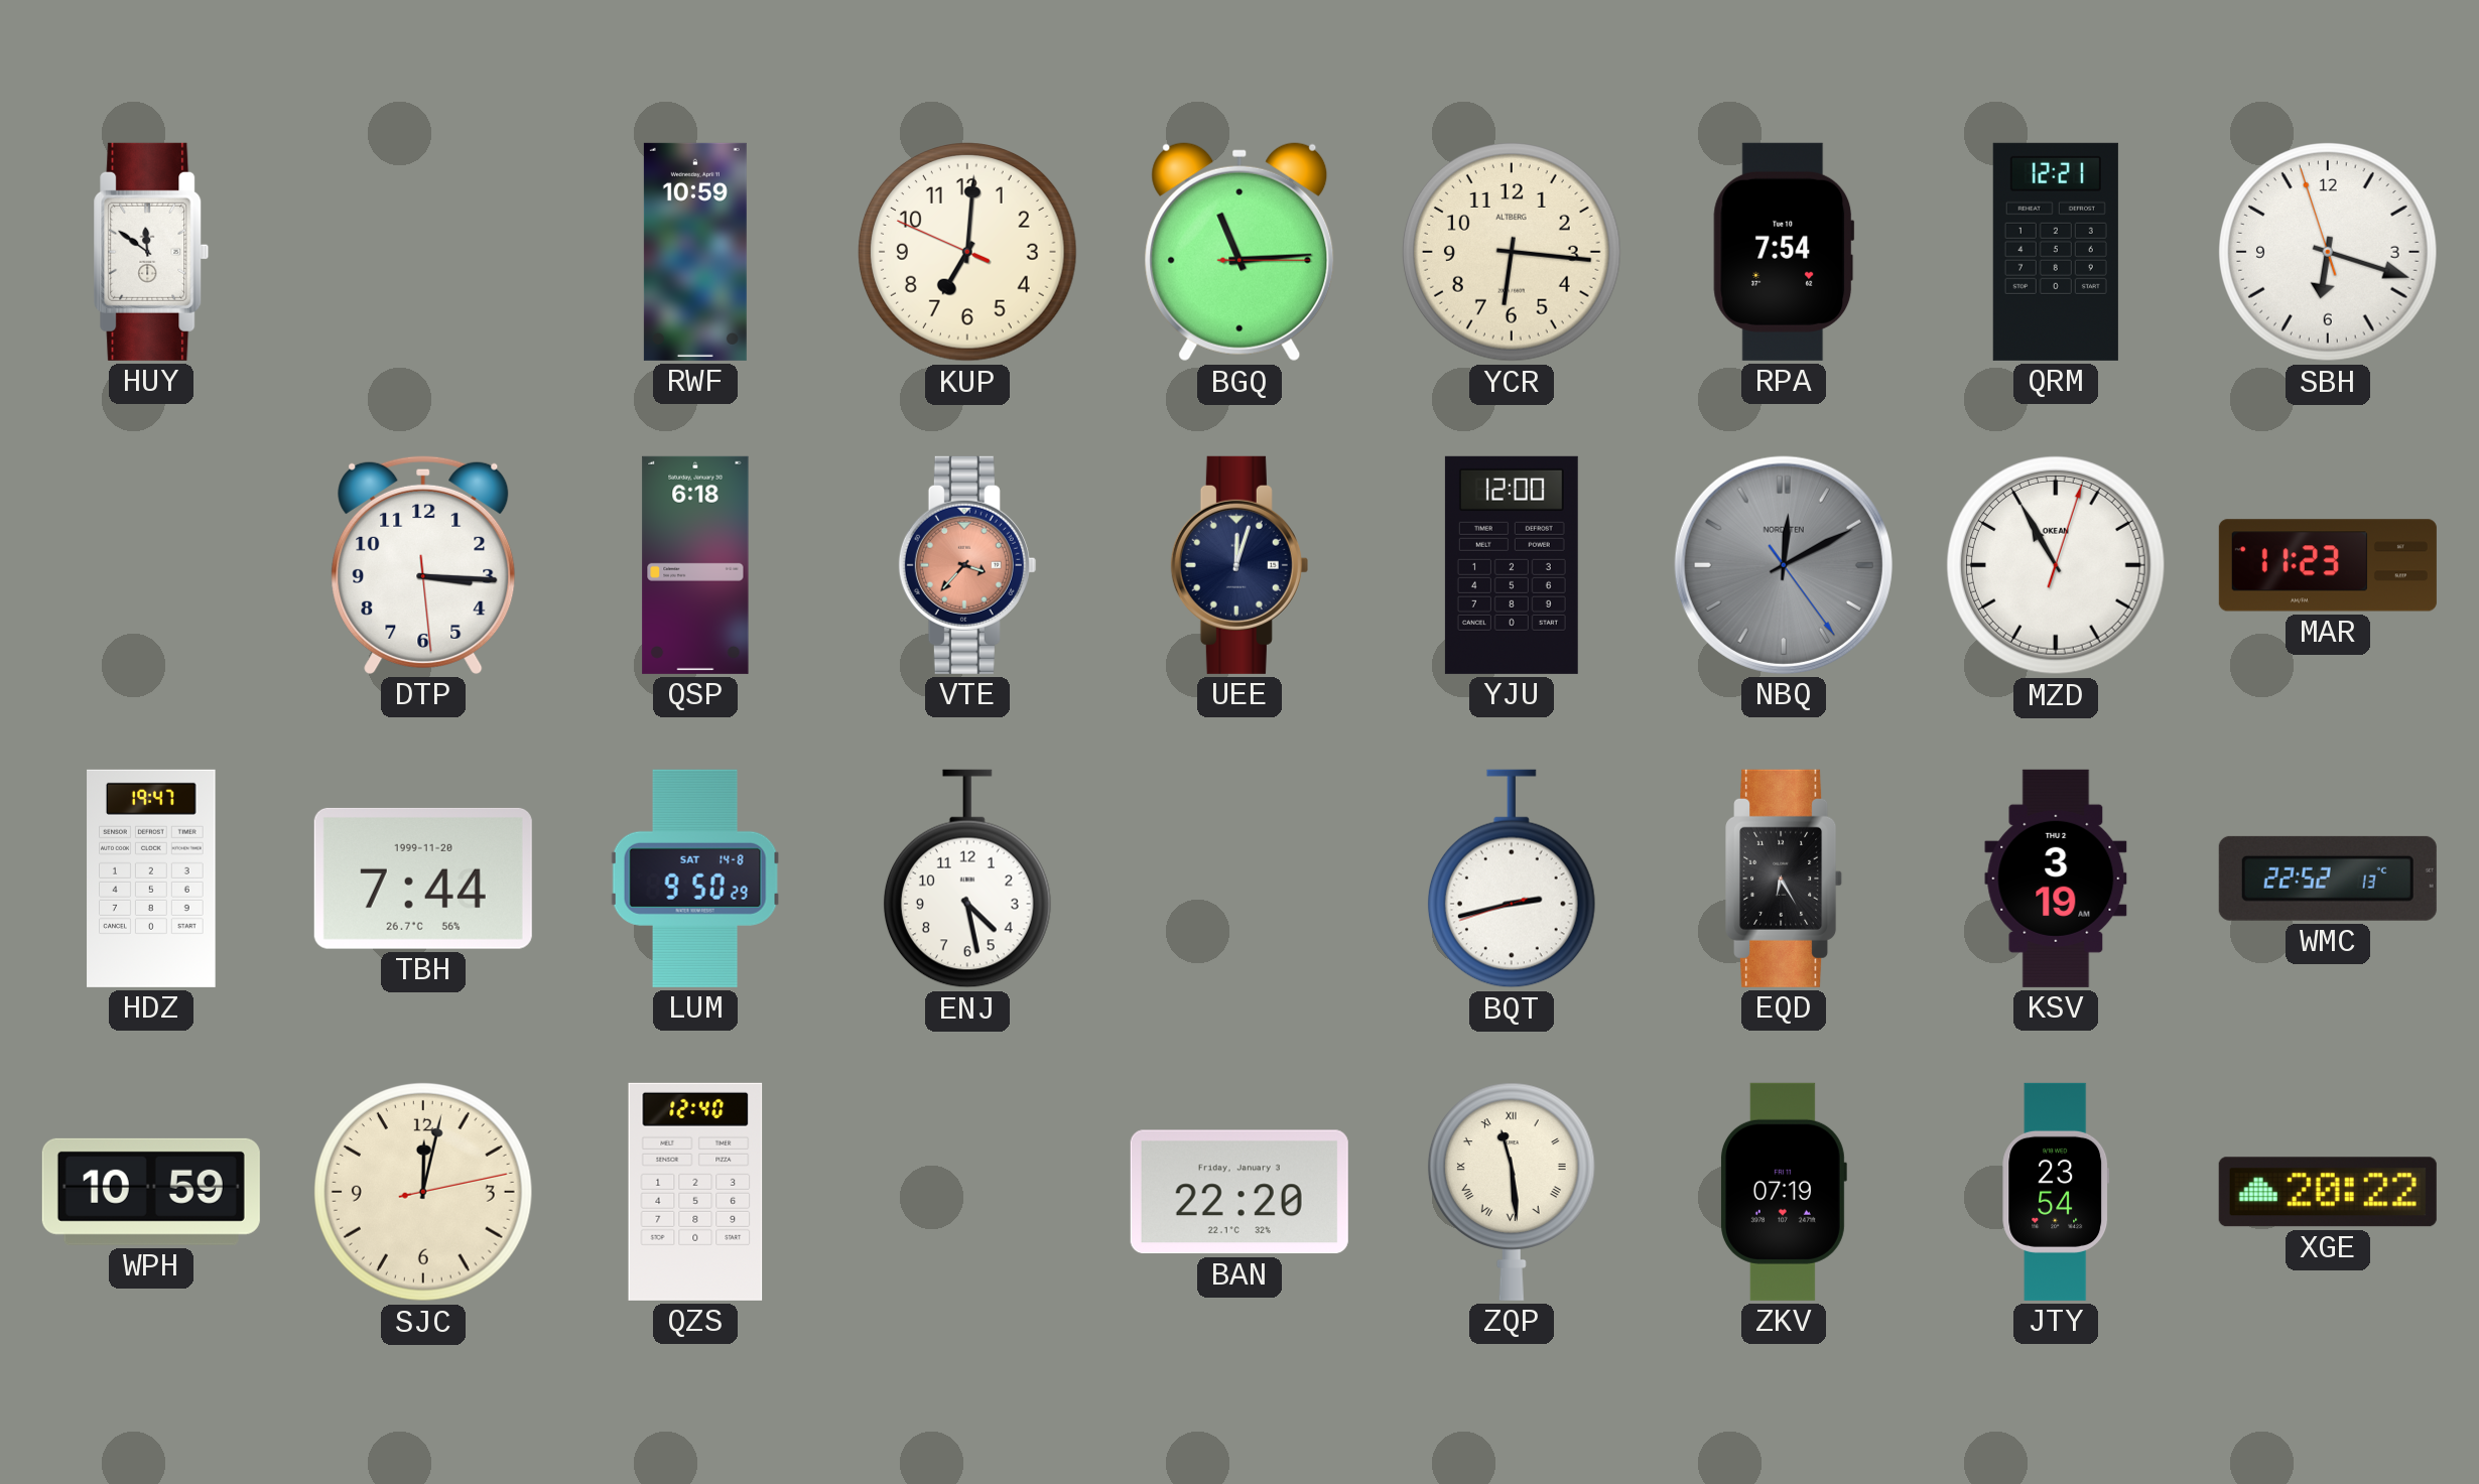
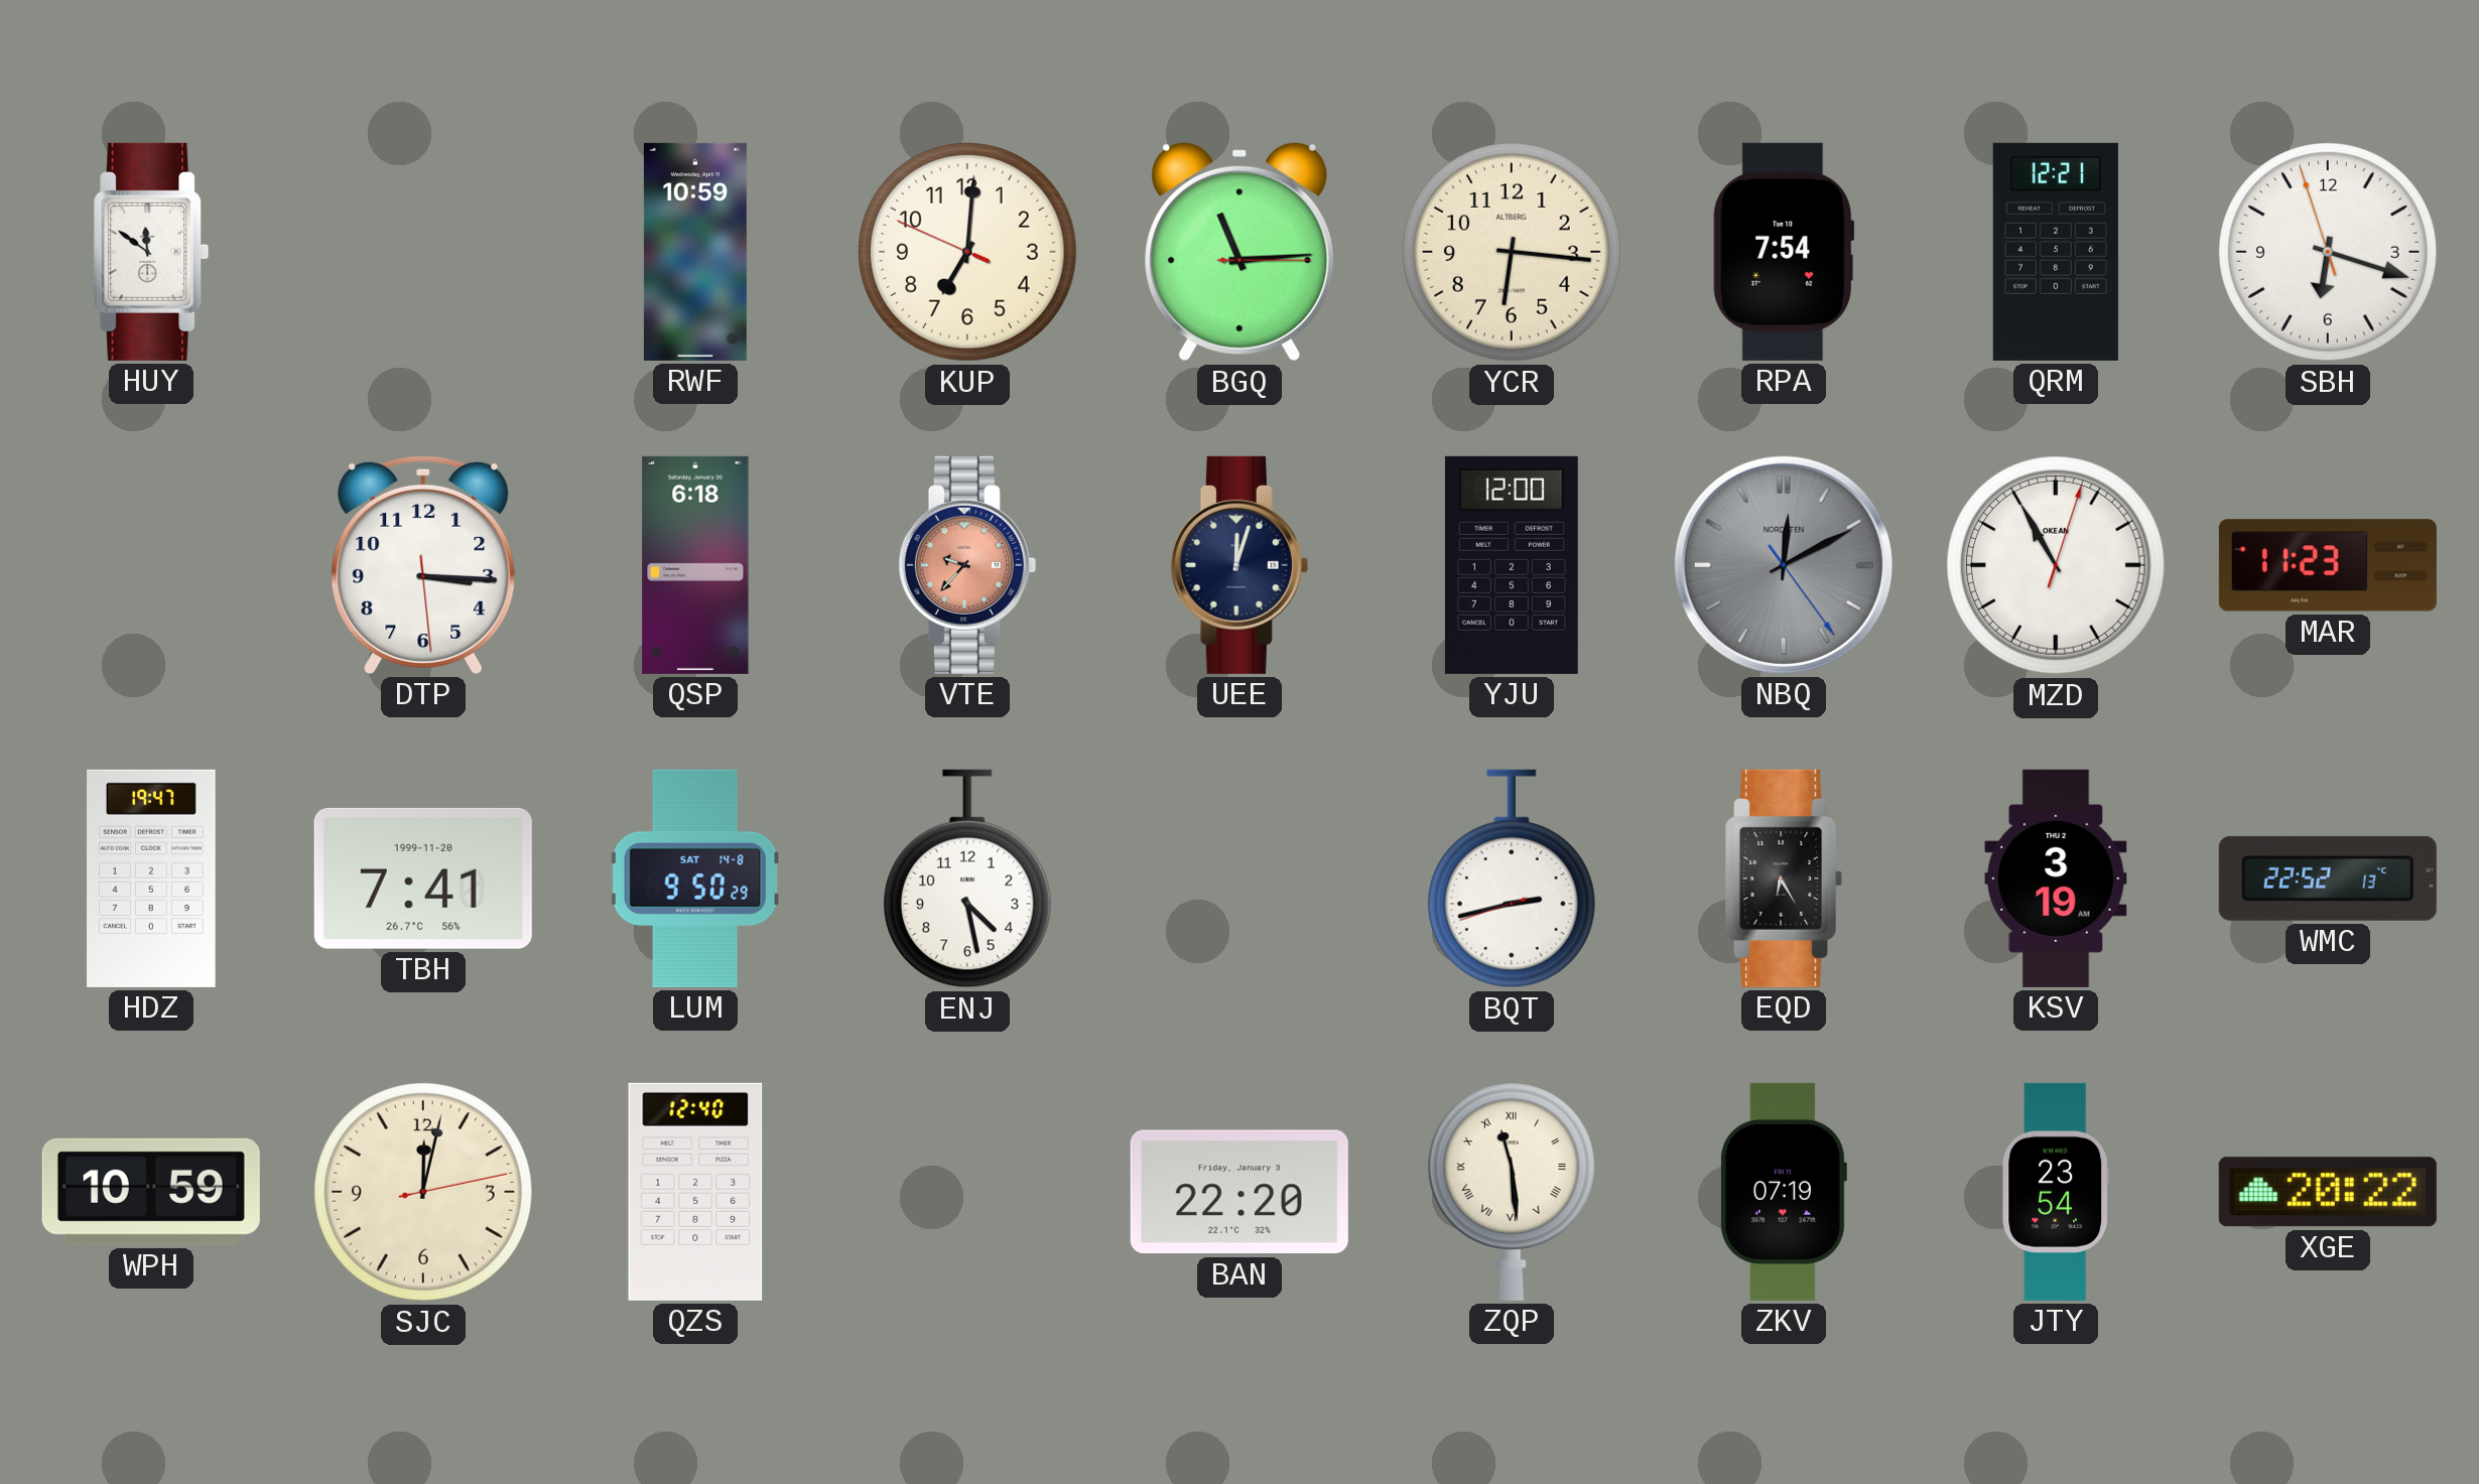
VTE: 3:37 -> 9:37 (967, 565)
TBH: 7:44 -> 7:41 (423, 879)
